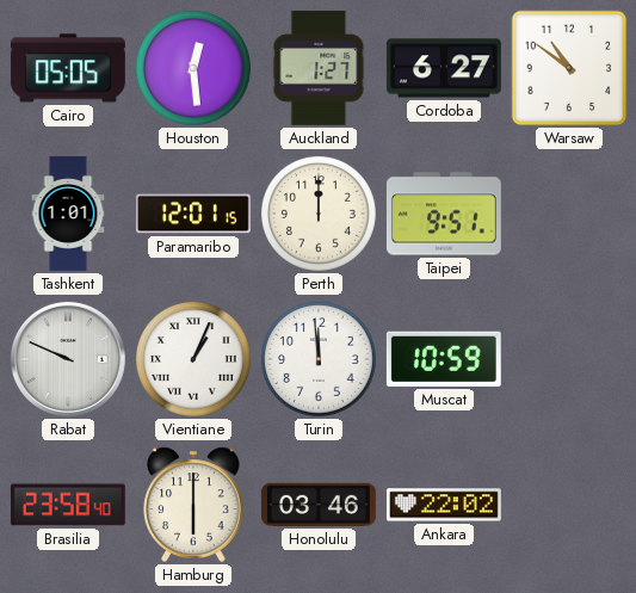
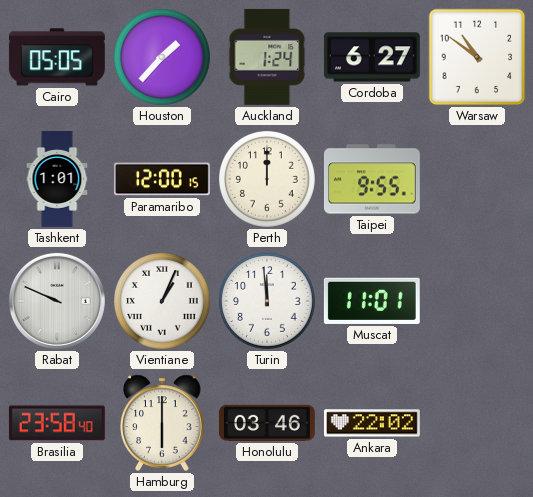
Houston: 12:29 -> 1:37 (162, 57)
Auckland: 1:27 -> 1:24 (267, 57)
Paramaribo: 12:01 -> 12:00 (162, 179)
Taipei: 9:51 -> 9:55 (372, 179)
Muscat: 10:59 -> 11:01 (372, 301)
